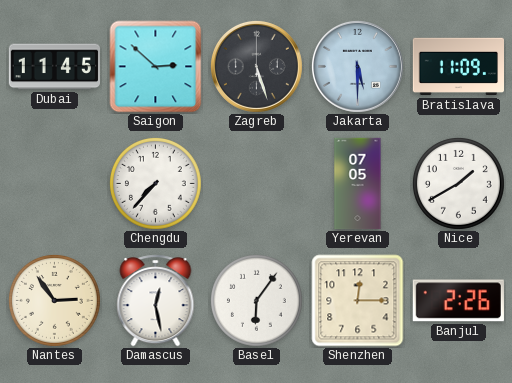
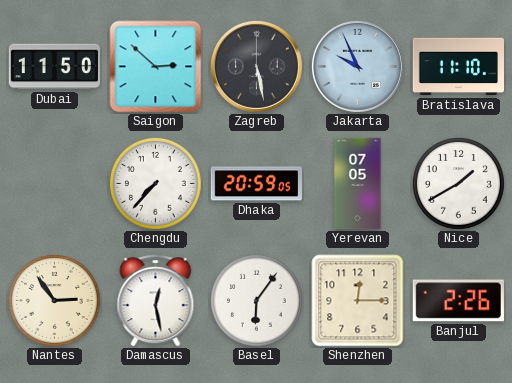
Dubai: 11:45 -> 11:50 (54, 67)
Zagreb: 5:27 -> 5:28 (256, 66)
Jakarta: 5:30 -> 9:56 (357, 66)
Bratislava: 11:09 -> 11:10 (458, 67)
Dhaka: none -> 20:59 (256, 184)
